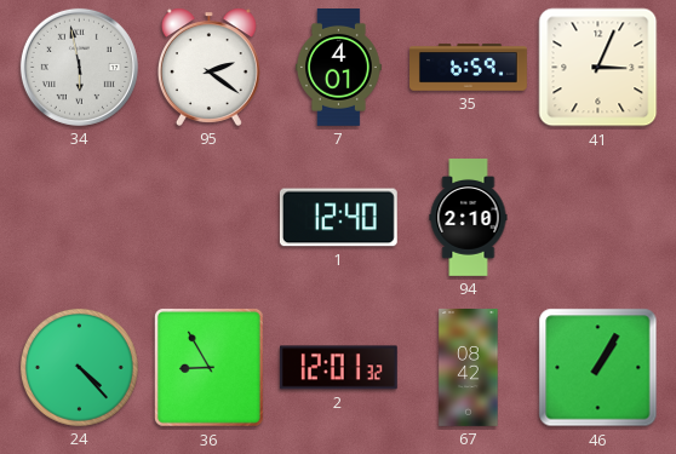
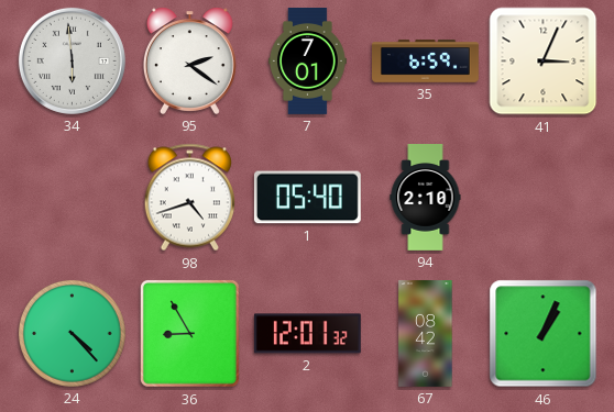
34: 5:58 -> 5:59 (72, 60)
7: 4:01 -> 7:01 (308, 62)
98: none -> 4:42 (189, 198)
1: 12:40 -> 05:40 (307, 198)
46: 1:05 -> 1:04 (544, 334)
